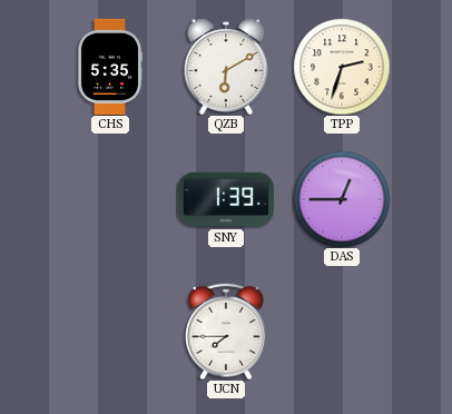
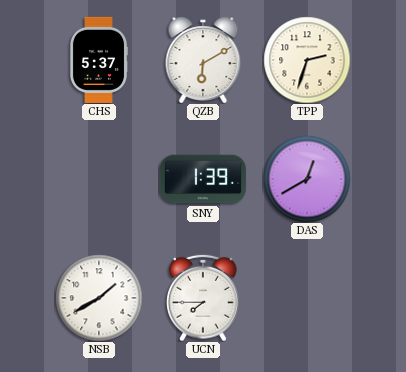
CHS: 5:35 -> 5:37 (99, 60)
DAS: 12:45 -> 12:40 (307, 179)
NSB: none -> 1:40 (99, 298)
